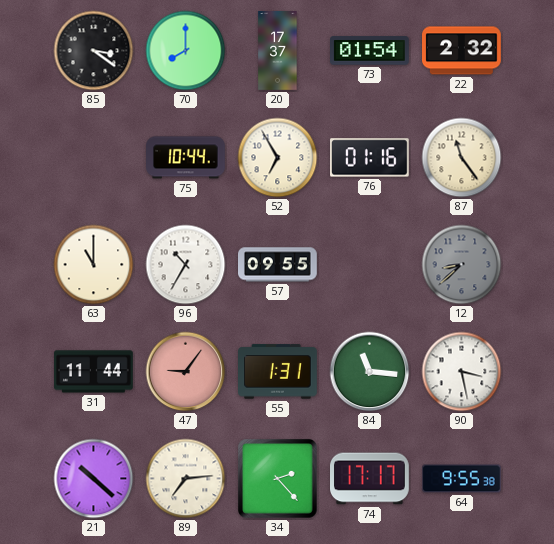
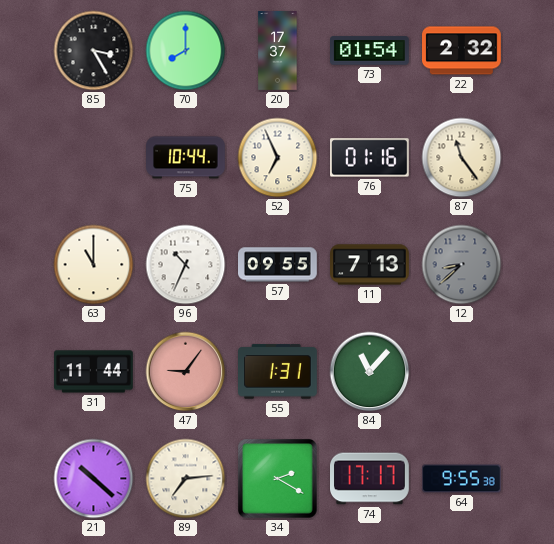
85: 3:21 -> 3:25 (94, 51)
52: 6:55 -> 6:56 (278, 158)
96: 10:35 -> 10:34 (186, 265)
11: none -> 7:13 (370, 265)
84: 11:16 -> 11:07 (370, 372)
90: 3:28 -> none (462, 372)
34: 2:23 -> 2:20 (278, 479)
